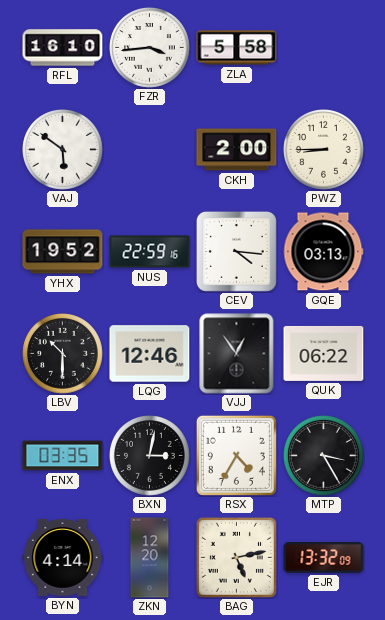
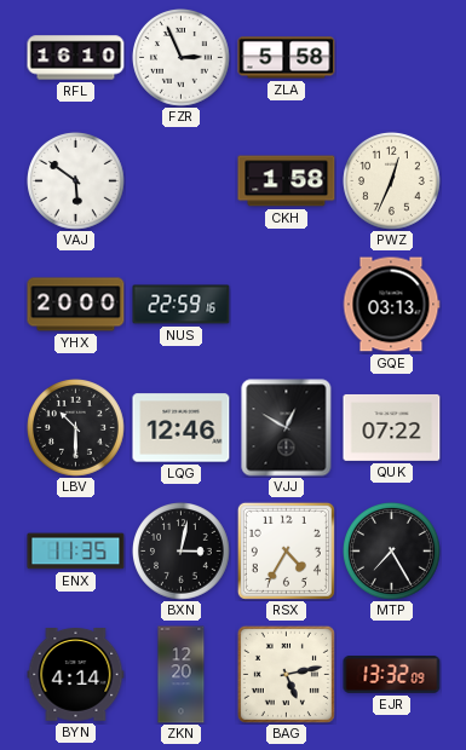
FZR: 3:44 -> 2:56 (182, 58)
CKH: 2:00 -> 1:58 (287, 181)
PWZ: 8:45 -> 12:34 (392, 181)
YHX: 19:52 -> 20:00 (76, 305)
CEV: 4:16 -> none (236, 251)
VJJ: 12:54 -> 12:50 (287, 428)
QUK: 06:22 -> 07:22 (392, 427)
ENX: 03:35 -> 11:35 (76, 552)
MTP: 3:25 -> 7:25 (392, 552)
